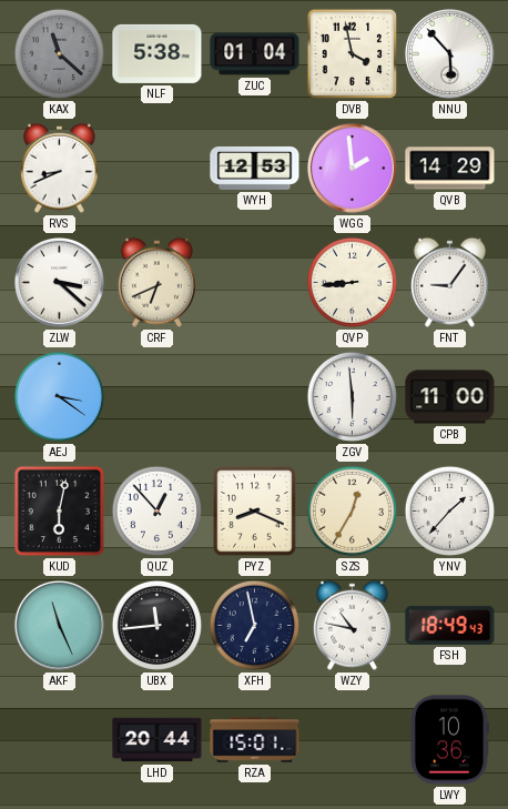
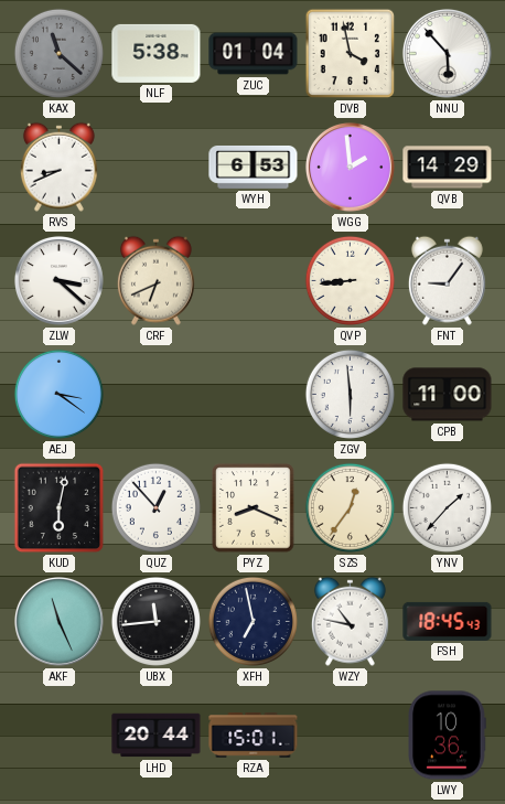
WYH: 12:53 -> 6:53 (254, 167)
SZS: 12:35 -> 12:36 (350, 507)
FSH: 18:49 -> 18:45 (448, 621)
